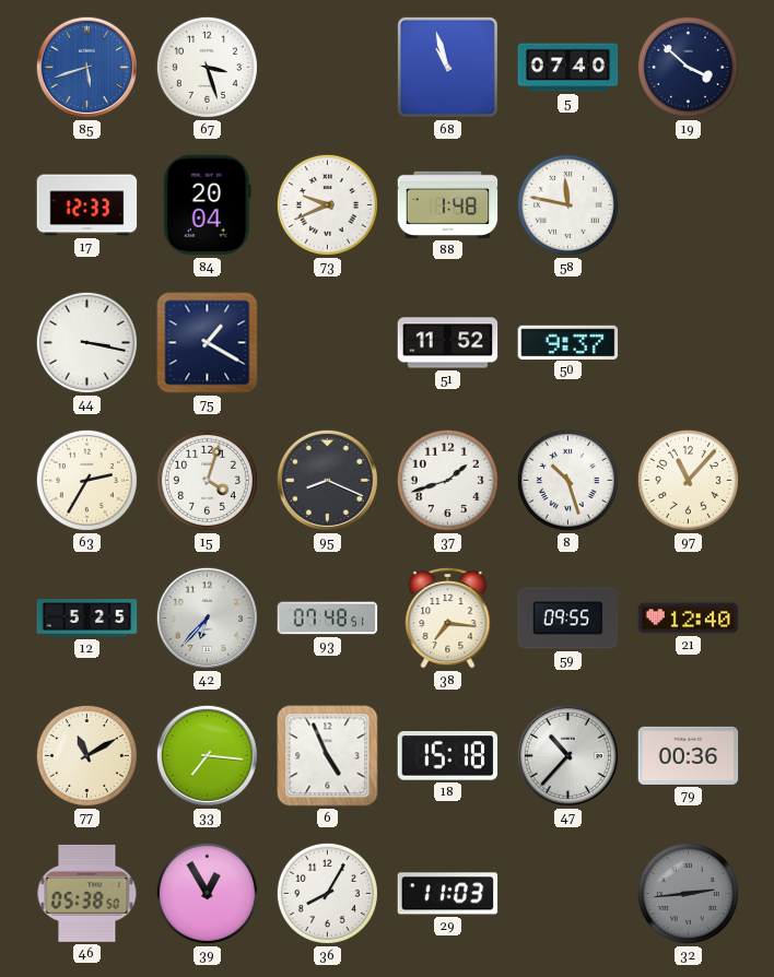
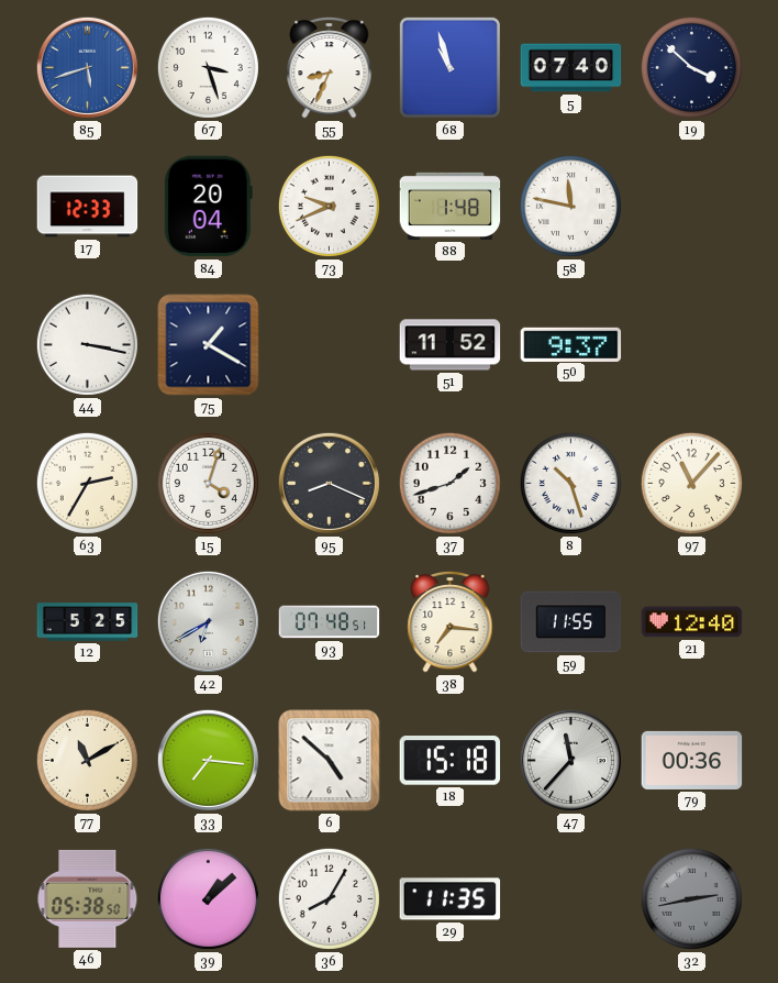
55: none -> 8:34 (330, 67)
42: 6:37 -> 6:40 (208, 621)
59: 09:55 -> 11:55 (571, 622)
6: 4:56 -> 4:52 (330, 761)
47: 10:37 -> 11:37 (570, 760)
39: 12:55 -> 1:08 (208, 898)
29: 11:03 -> 11:35 (451, 899)
32: 2:44 -> 2:43 (691, 898)
